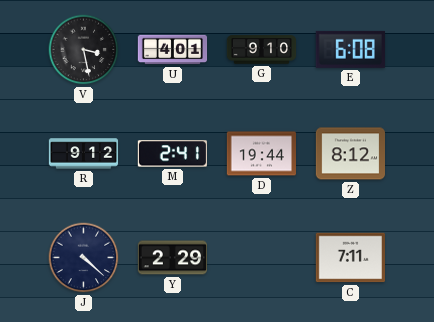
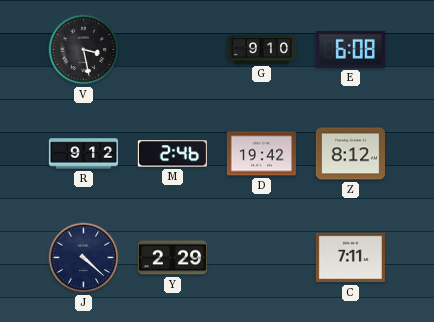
U: 4:01 -> none (173, 50)
M: 2:41 -> 2:46 (172, 154)
D: 19:44 -> 19:42 (261, 154)
